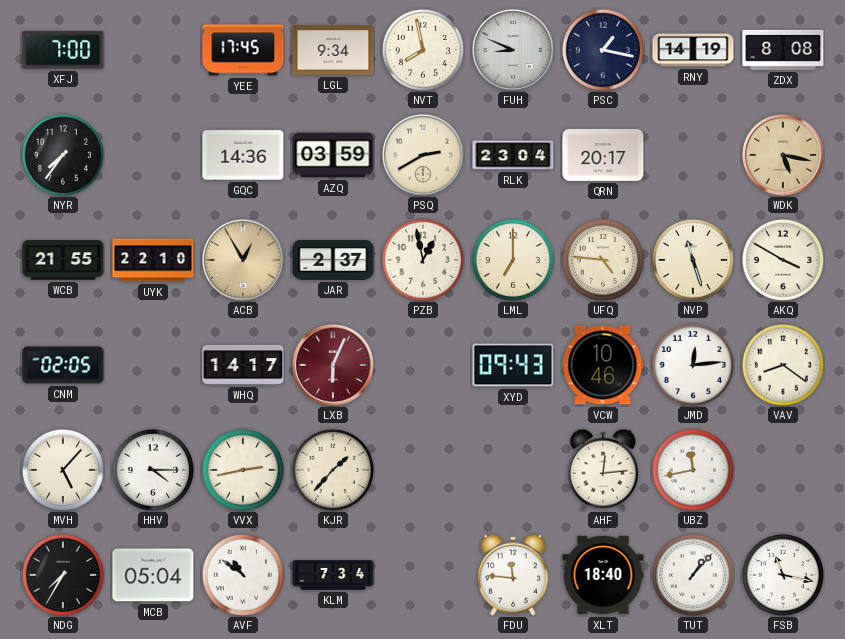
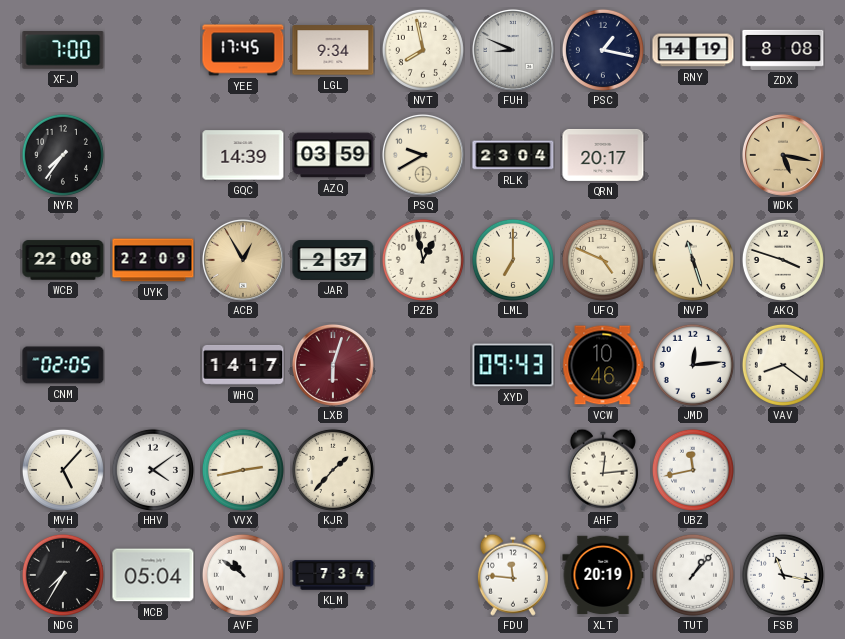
GQC: 14:36 -> 14:39 (243, 155)
PSQ: 2:40 -> 9:40 (423, 155)
WCB: 21:55 -> 22:08 (63, 260)
UYK: 22:10 -> 22:09 (153, 260)
UFQ: 4:46 -> 4:49 (603, 260)
AKQ: 3:50 -> 3:48 (783, 260)
LXB: 6:04 -> 6:03 (333, 365)
HHV: 4:15 -> 4:09 (153, 470)
XLT: 18:40 -> 20:19 (603, 575)
